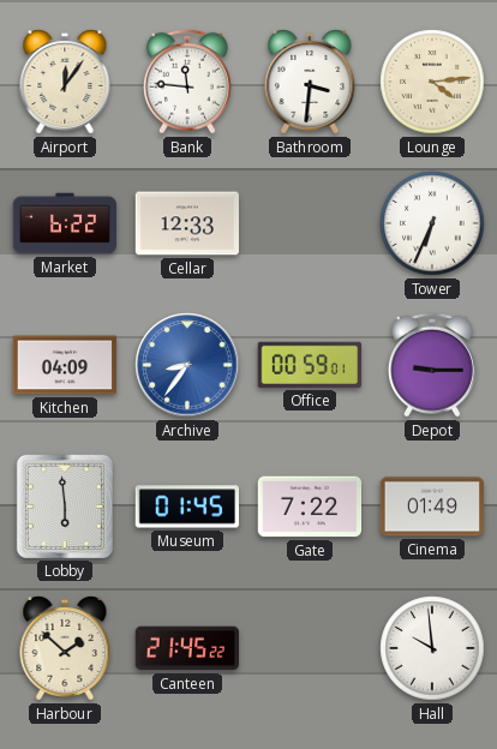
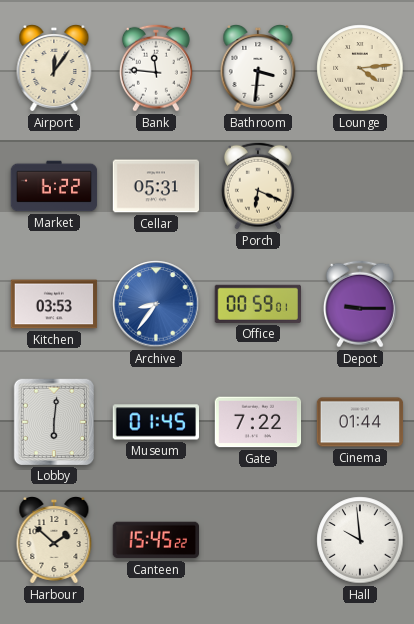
Cellar: 12:33 -> 05:31 (156, 186)
Porch: none -> 6:19 (258, 186)
Tower: 6:34 -> none (432, 223)
Kitchen: 04:09 -> 03:53 (54, 304)
Lobby: 5:59 -> 6:01 (54, 421)
Cinema: 01:49 -> 01:44 (360, 422)
Canteen: 21:45 -> 15:45 (155, 540)
